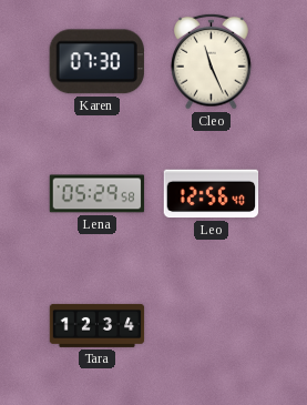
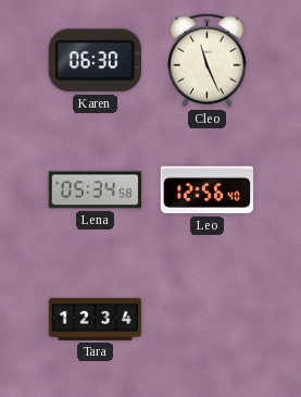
Karen: 07:30 -> 06:30 (95, 61)
Lena: 05:29 -> 05:34 (96, 190)
